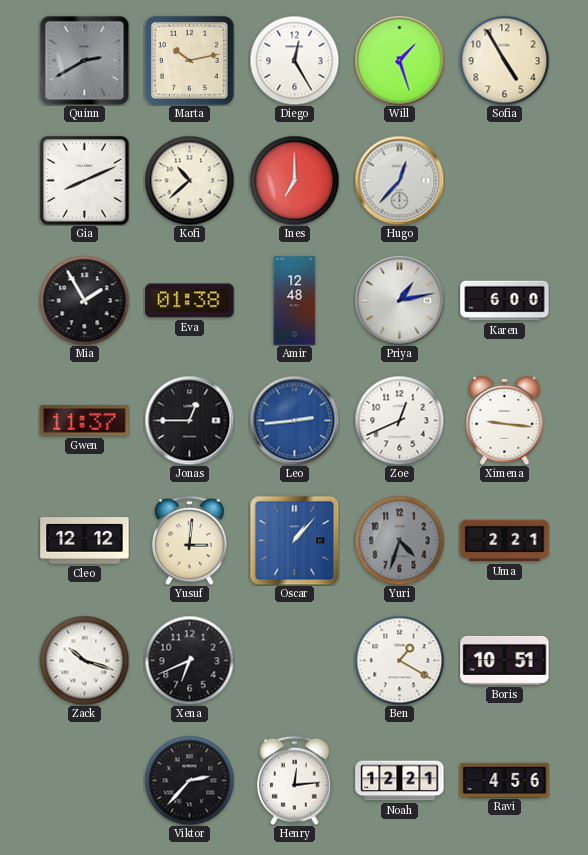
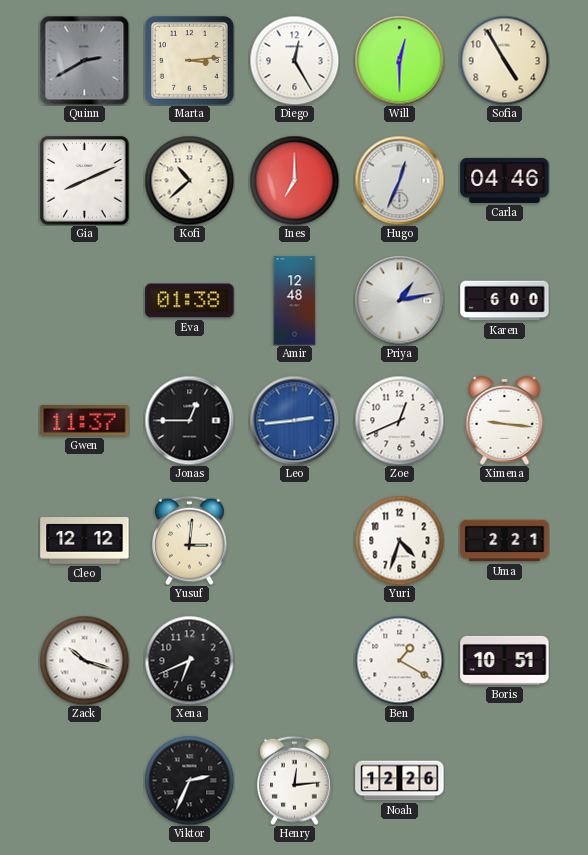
Marta: 10:13 -> 3:14 (189, 60)
Will: 1:27 -> 12:30 (399, 60)
Hugo: 12:37 -> 12:34 (399, 180)
Carla: none -> 04:46 (505, 180)
Mia: 1:55 -> none (84, 300)
Oscar: 1:07 -> none (294, 540)
Yuri dial: grey -> white (399, 540)
Viktor: 2:37 -> 2:34 (189, 780)
Noah: 12:21 -> 12:26 (400, 781)
Ravi: 4:56 -> none (505, 780)
